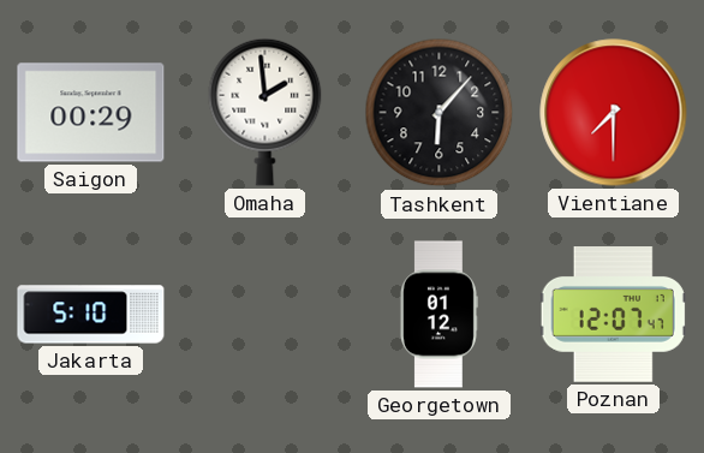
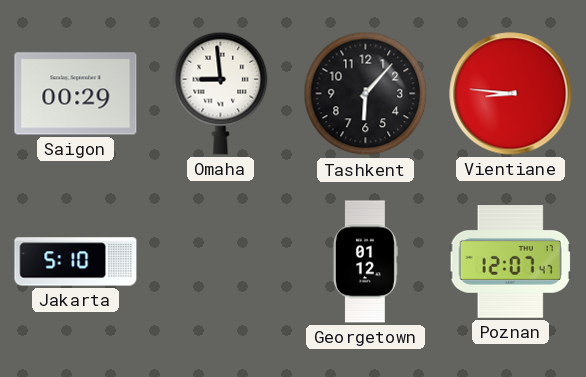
Omaha: 1:59 -> 8:59 (221, 93)
Vientiane: 7:30 -> 8:46 (511, 94)
